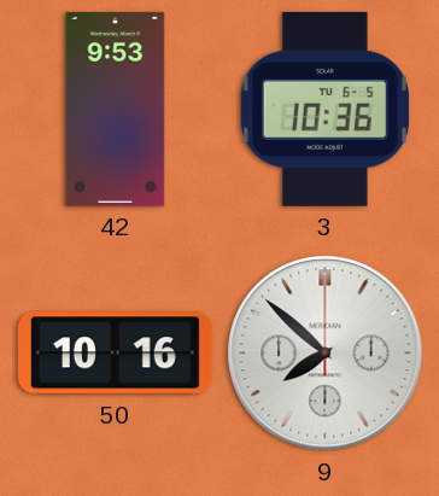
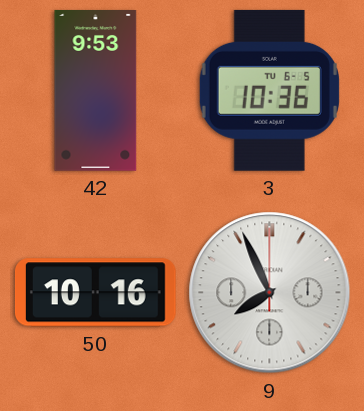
9: 7:52 -> 7:56 (270, 293)
